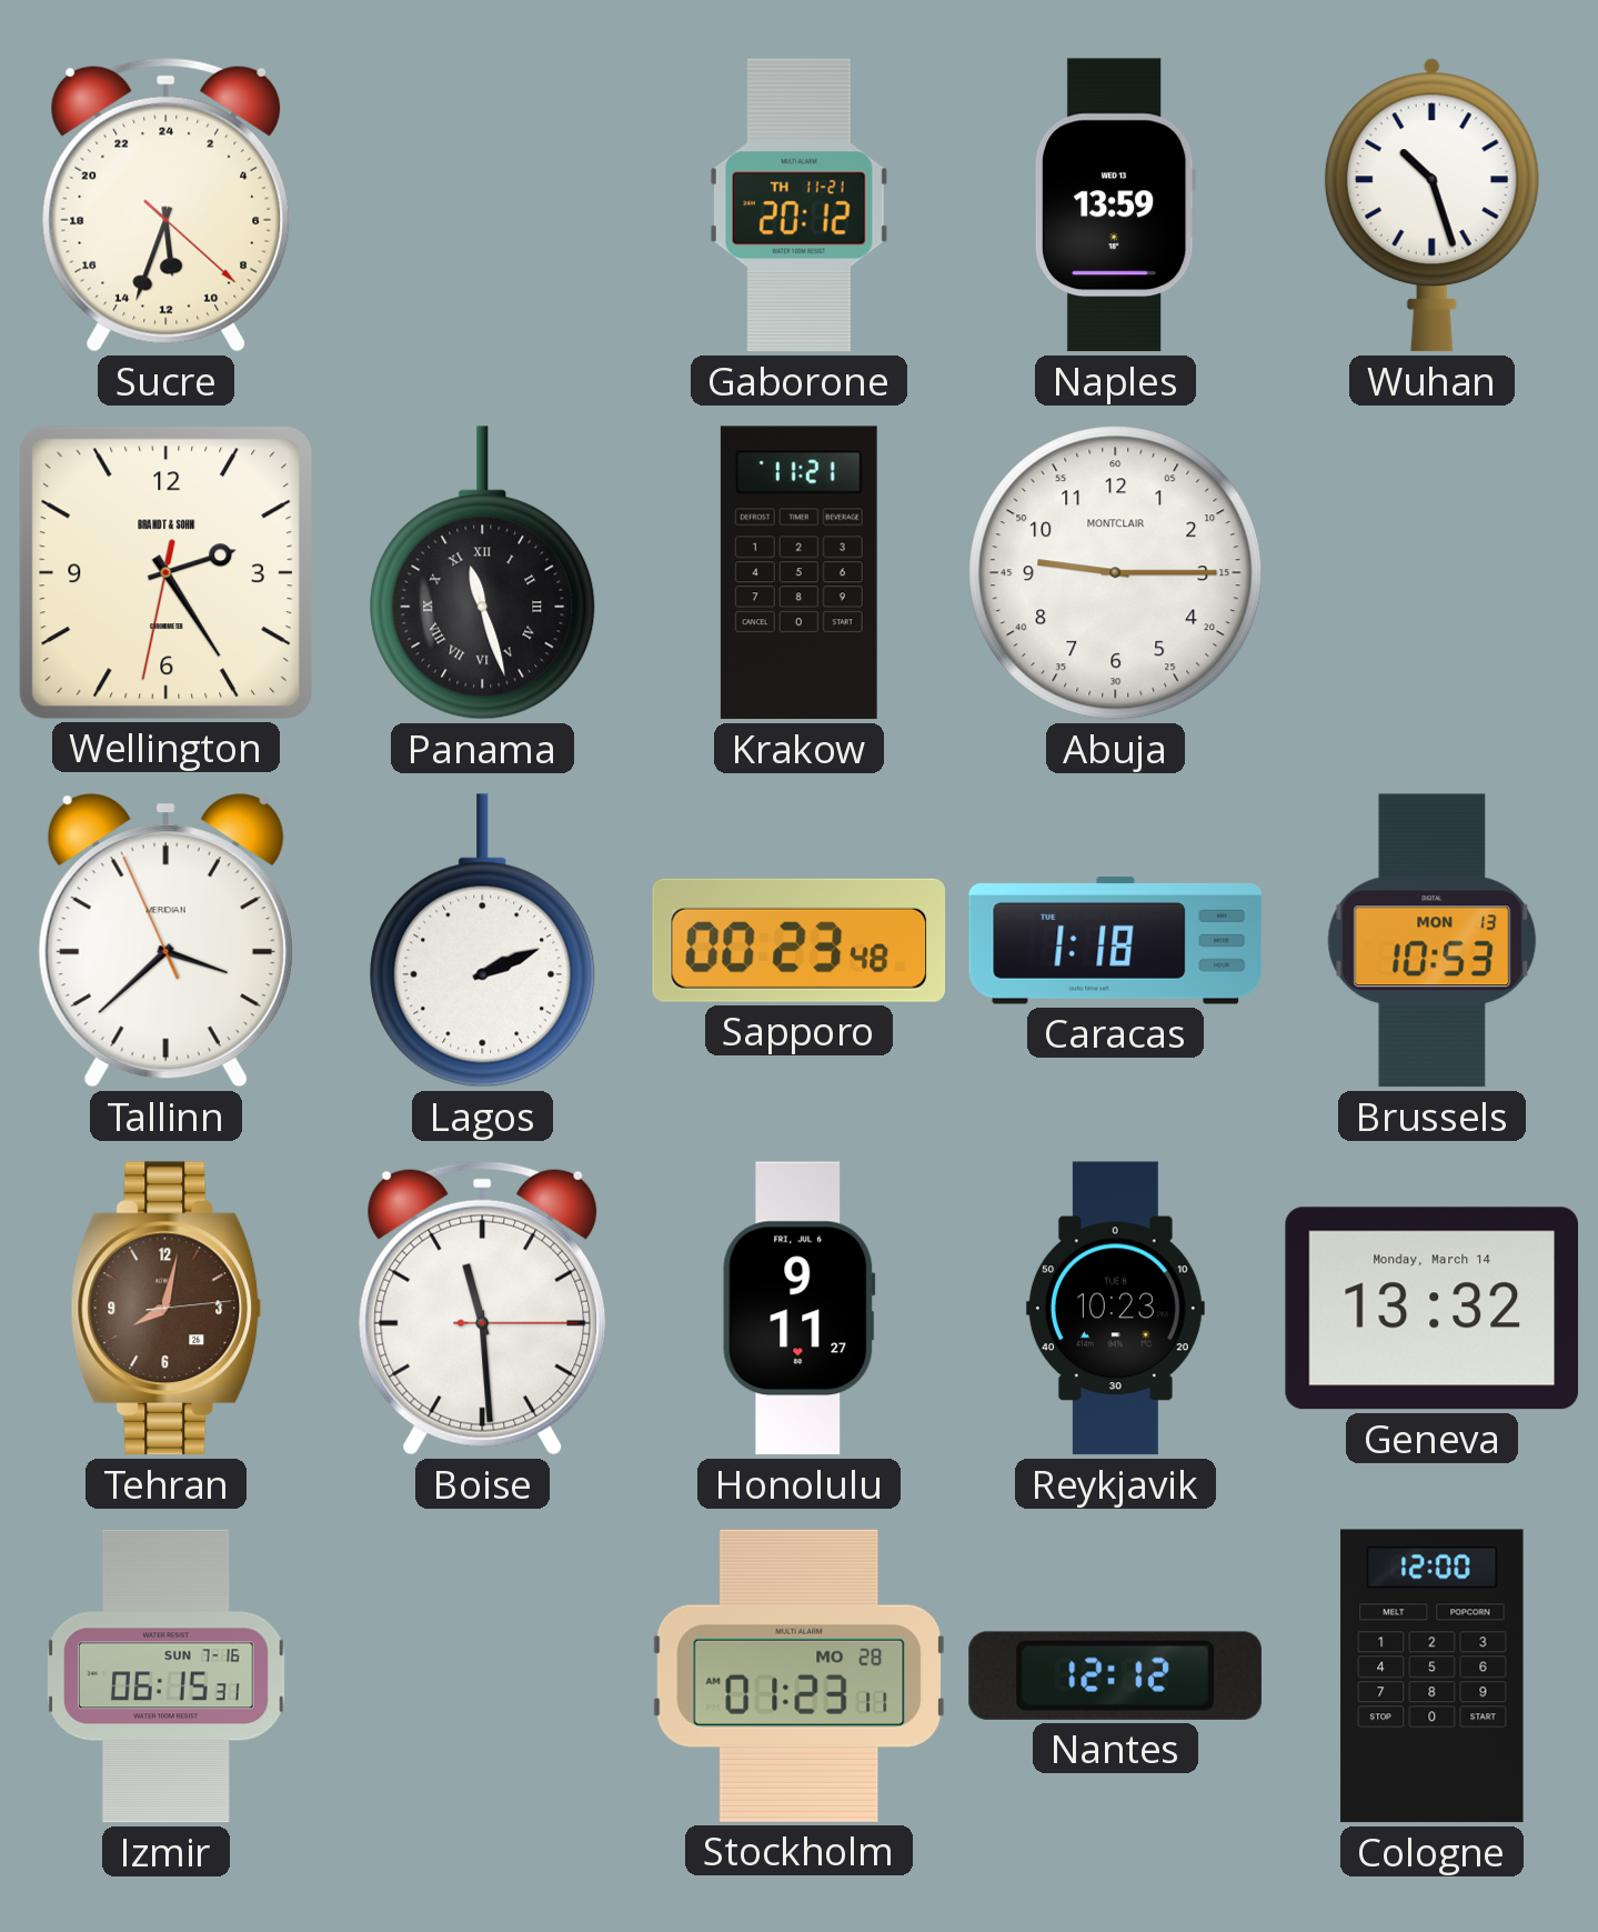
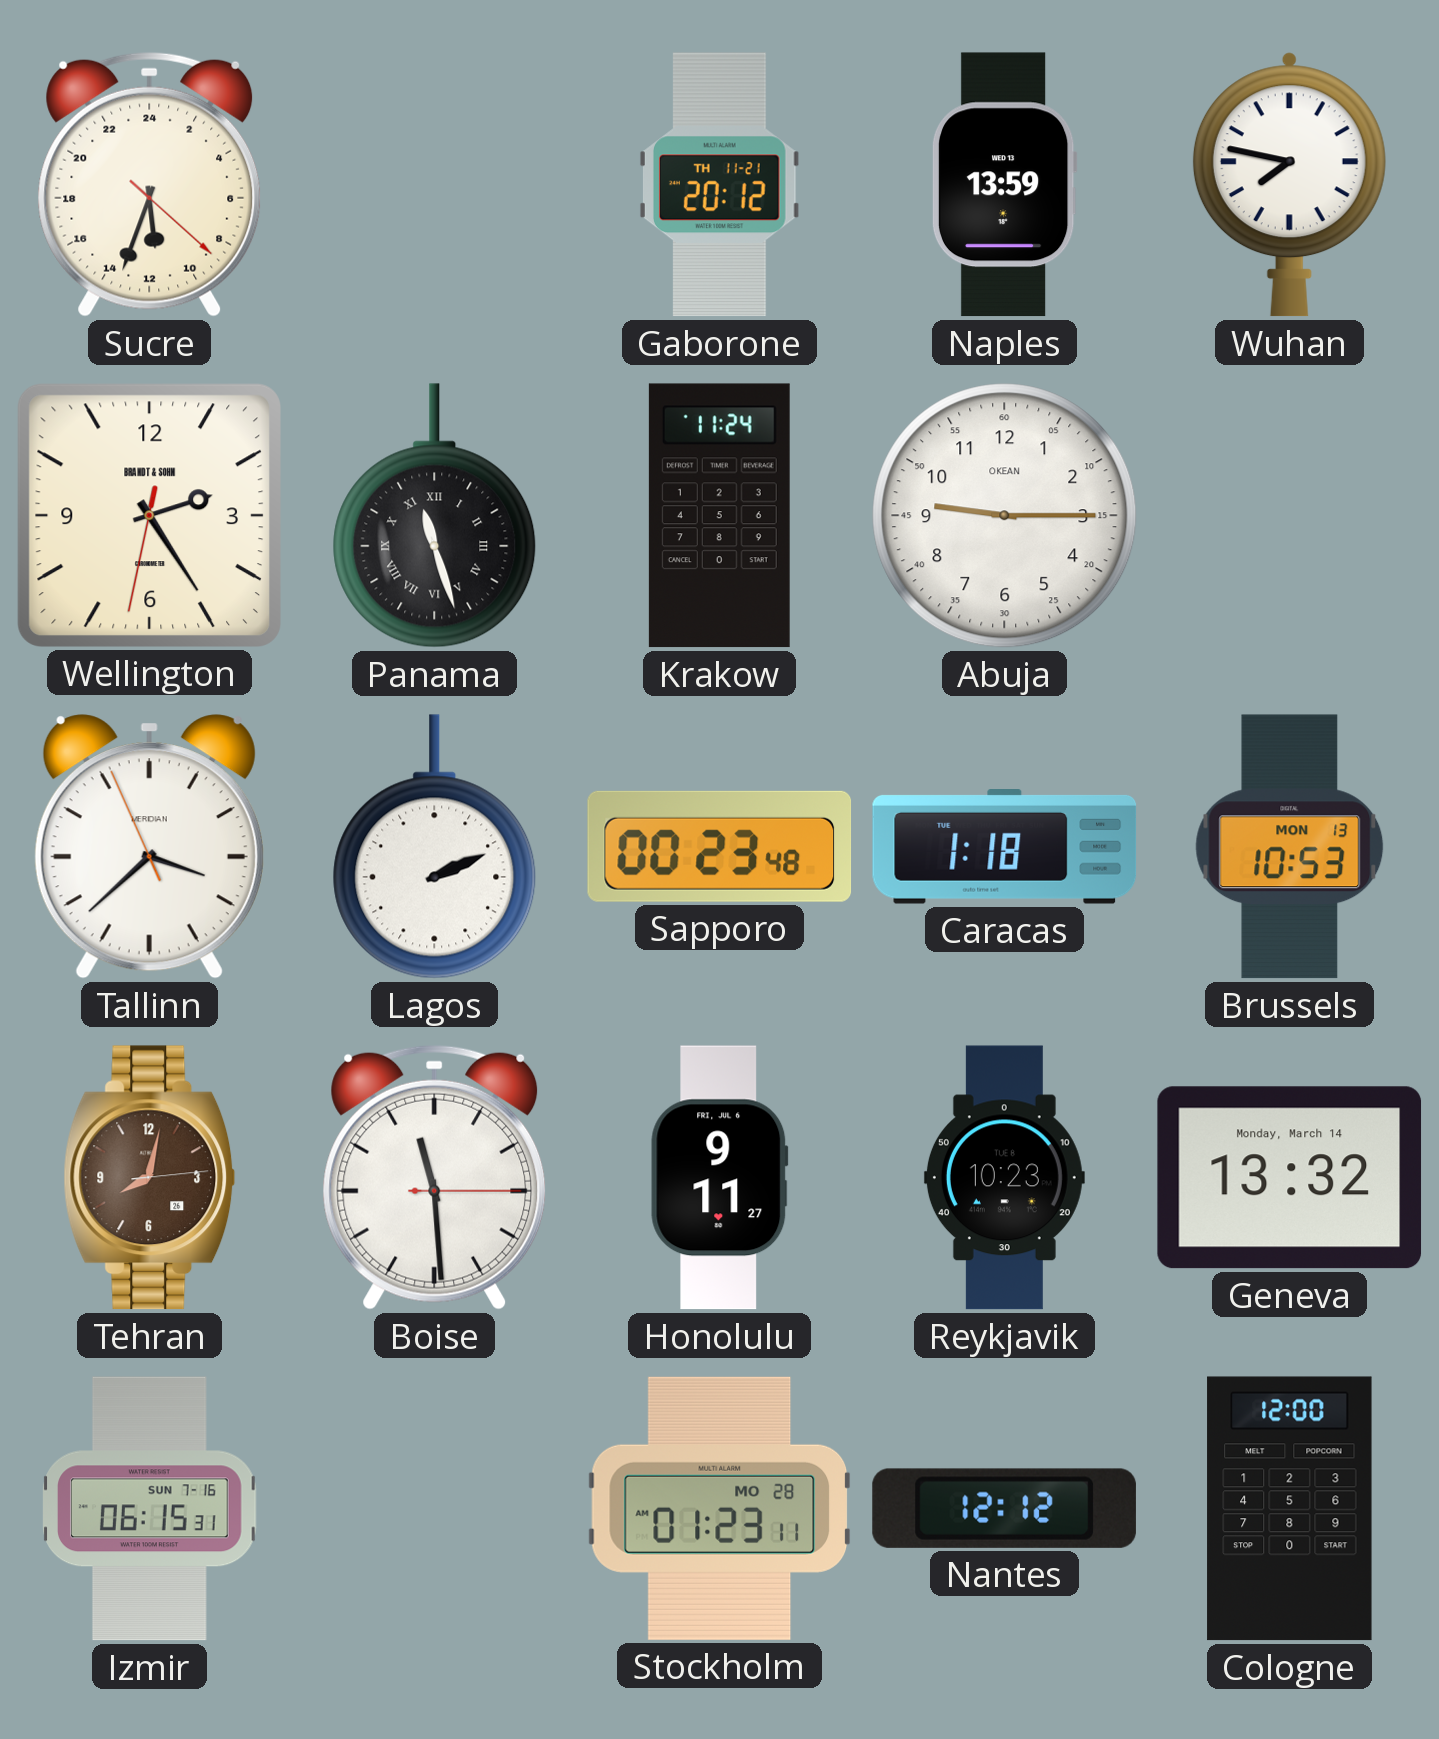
Wuhan: 10:27 -> 7:47 (1289, 185)
Krakow: 11:21 -> 11:24 (719, 516)
Abuja brand: MONTCLAIR -> OKEAN (1005, 516)
